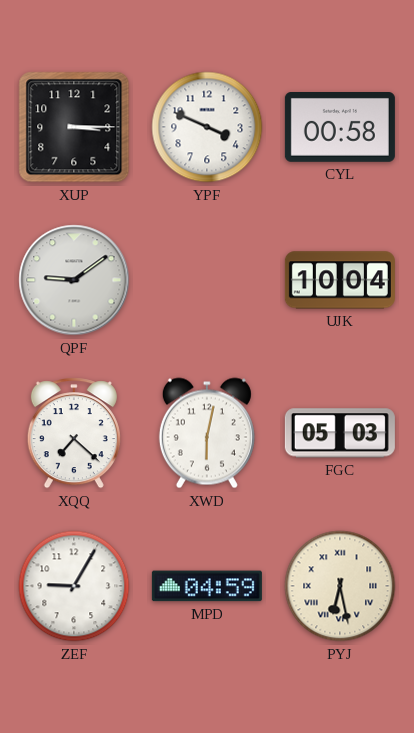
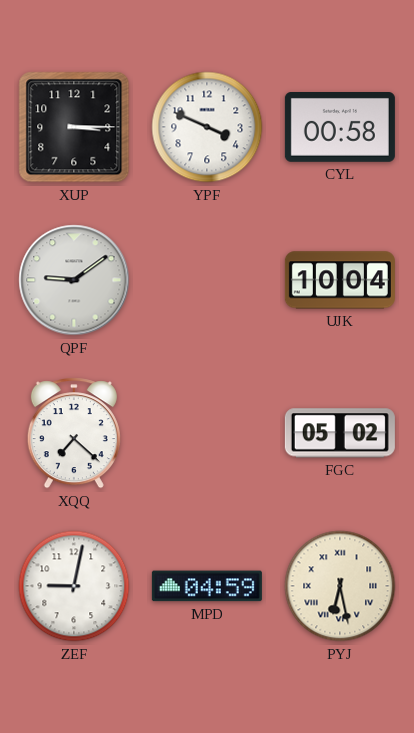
XWD: 6:02 -> none (207, 433)
FGC: 05:03 -> 05:02 (340, 433)
ZEF: 9:05 -> 9:02 (74, 586)
